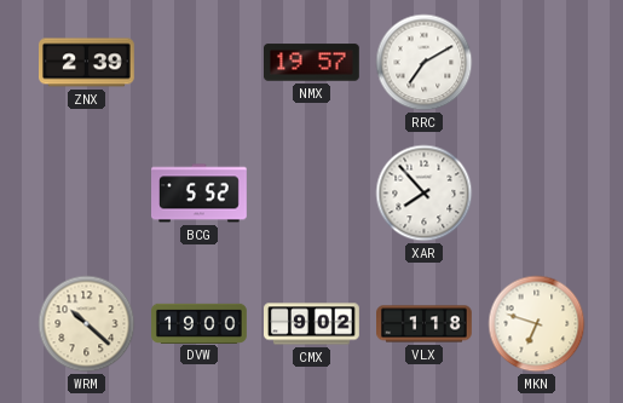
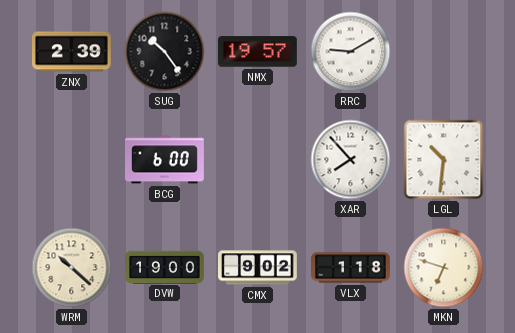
SUG: none -> 10:24 (165, 52)
RRC: 7:10 -> 9:10 (351, 52)
BCG: 5:52 -> 6:00 (165, 160)
LGL: none -> 10:31 (444, 160)
